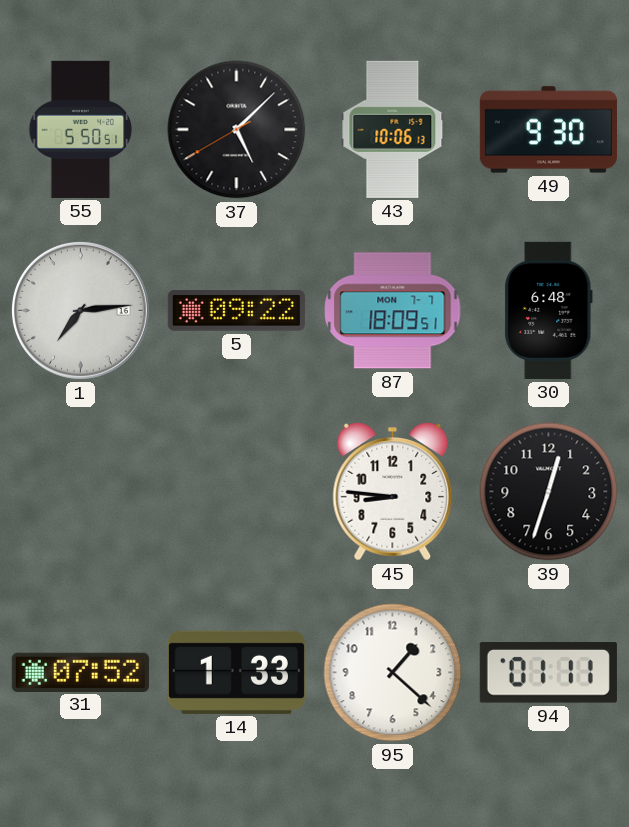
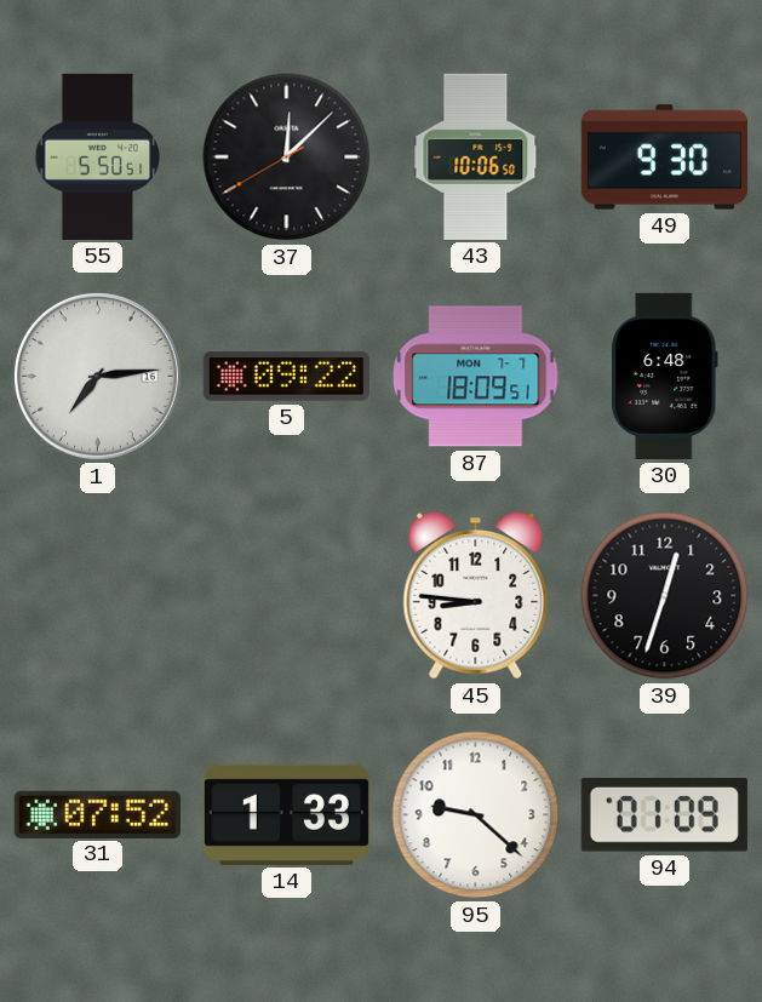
37: 5:07 -> 12:07 (287, 158)
43: 10:06:13 -> 10:06:50 (476, 156)
95: 1:22 -> 9:22 (476, 815)
94: 01:11 -> 01:09 (664, 815)
